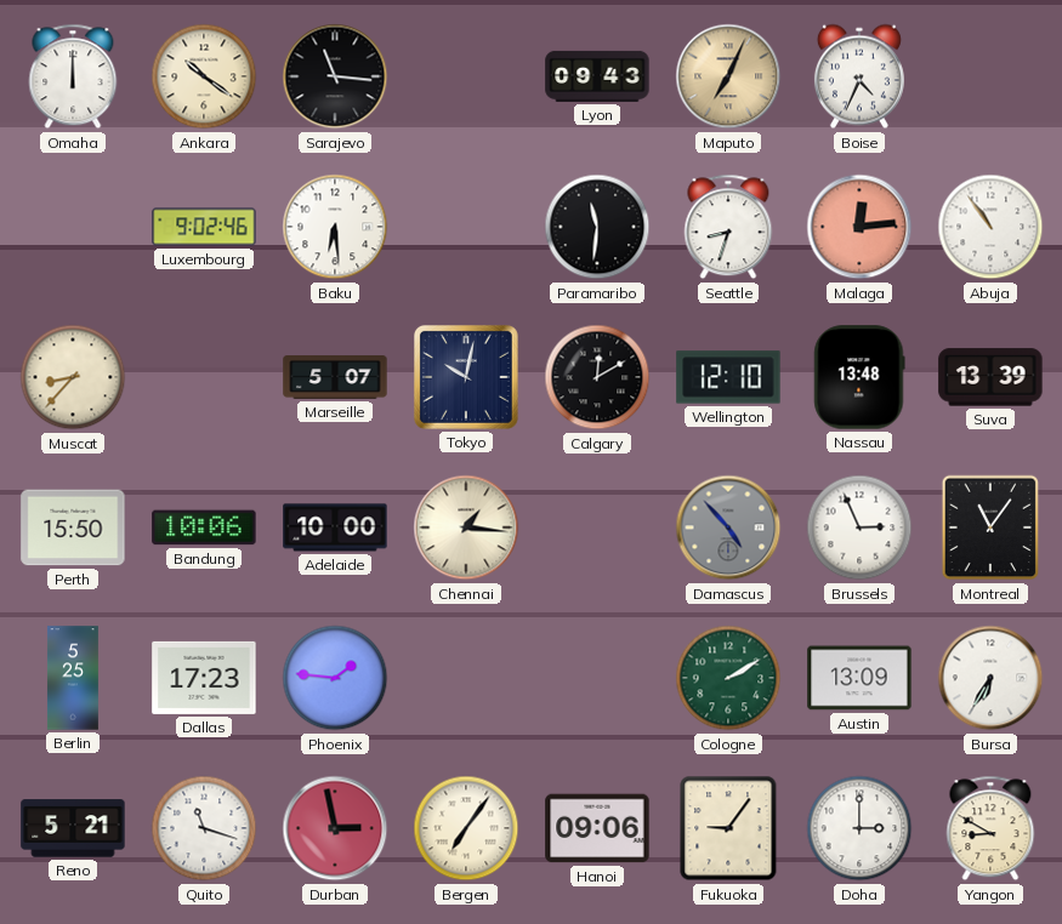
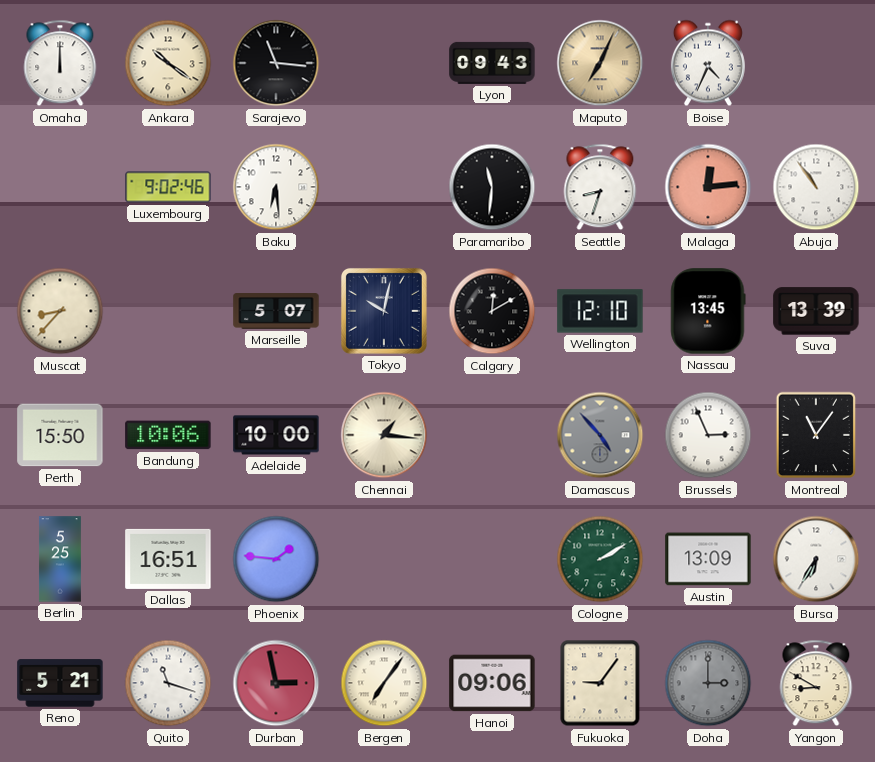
Nassau: 13:48 -> 13:45 (708, 311)
Dallas: 17:23 -> 16:51 (168, 559)
Doha dial: white -> grey (708, 683)
